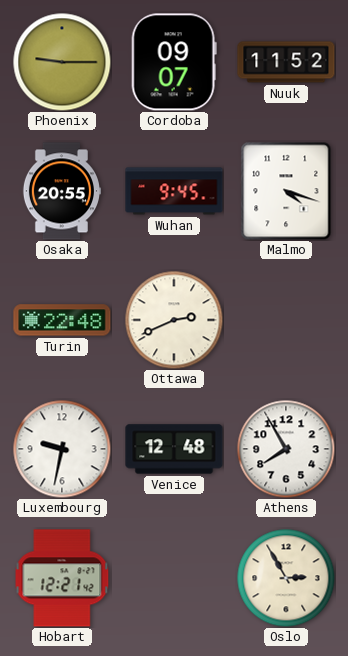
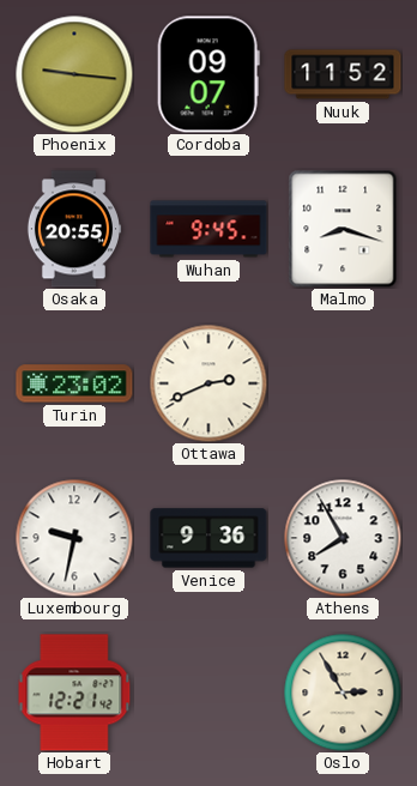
Phoenix: 9:15 -> 9:16 (74, 74)
Malmo: 4:18 -> 8:18 (343, 229)
Turin: 22:48 -> 23:02 (74, 383)
Venice: 12:48 -> 9:36 (208, 538)
